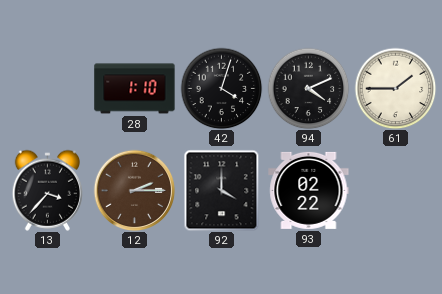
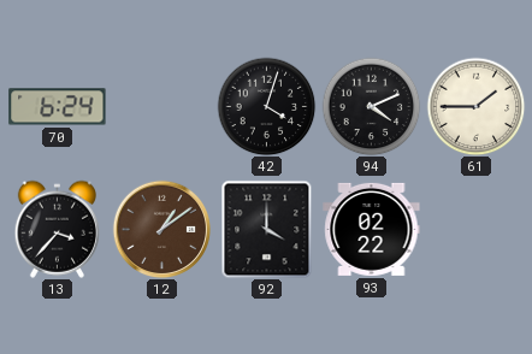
70: none -> 6:24 (58, 107)
28: 1:10 -> none (135, 89)
12: 2:15 -> 1:09 (161, 229)
